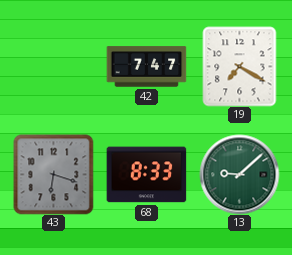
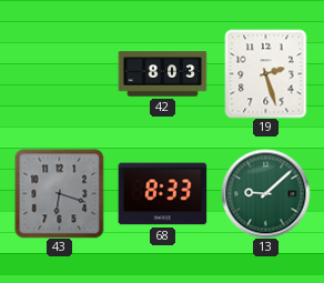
42: 7:47 -> 8:03 (162, 74)
19: 7:20 -> 2:27 (266, 73)
